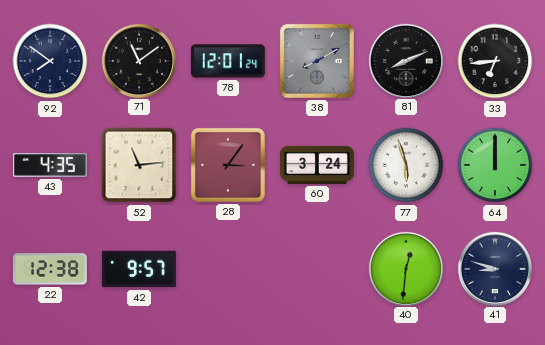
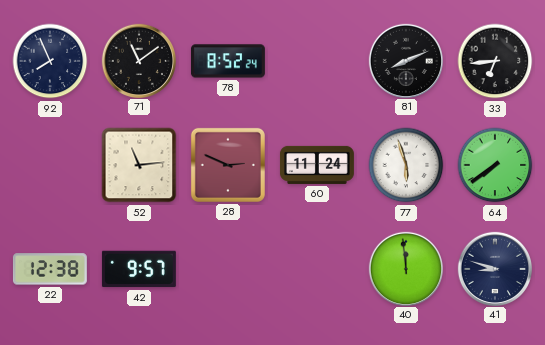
92: 7:51 -> 7:56 (50, 61)
78: 12:01 -> 8:52 (228, 61)
38: 8:10 -> none (317, 61)
43: 4:35 -> none (50, 165)
28: 3:06 -> 2:49 (228, 165)
60: 3:24 -> 11:24 (317, 165)
64: 12:00 -> 7:39 (495, 165)
40: 12:31 -> 11:59 (405, 268)
